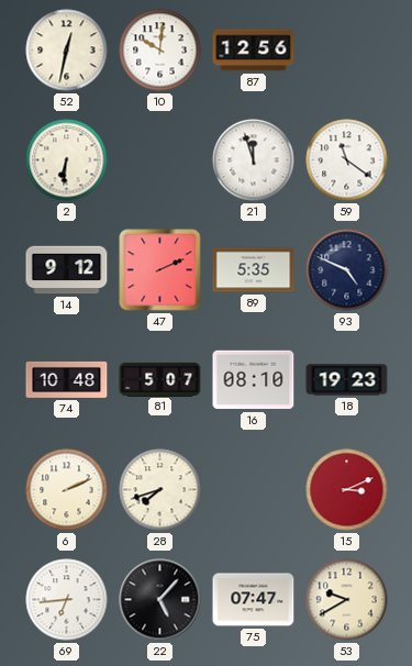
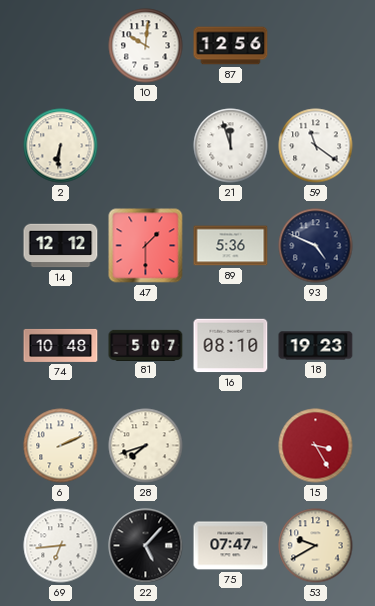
52: 12:32 -> none (67, 51)
14: 9:12 -> 12:12 (61, 246)
47: 2:11 -> 1:30 (146, 246)
89: 5:35 -> 5:36 (231, 246)
15: 3:11 -> 3:25 (316, 446)
